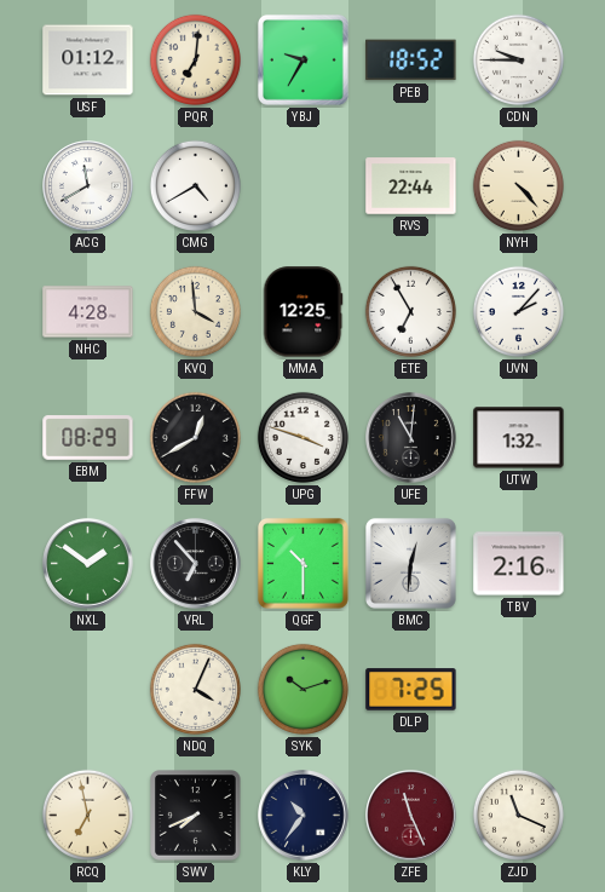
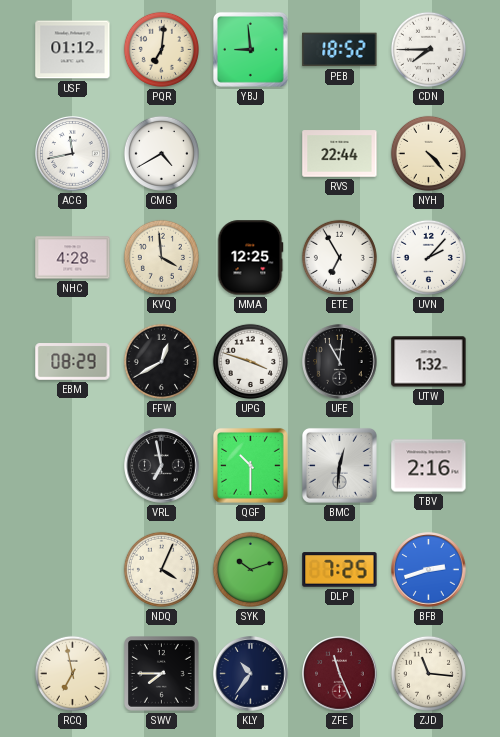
YBJ: 9:35 -> 8:59 (250, 49)
CDN: 9:45 -> 7:45 (428, 49)
ACG: 11:40 -> 11:43 (73, 154)
NXL: 1:51 -> none (88, 564)
VRL: 6:53 -> 6:58 (162, 466)
BFB: none -> 2:42 (429, 570)
SWV: 7:41 -> 7:45 (162, 674)
ZJD: 11:19 -> 11:16 (428, 673)
